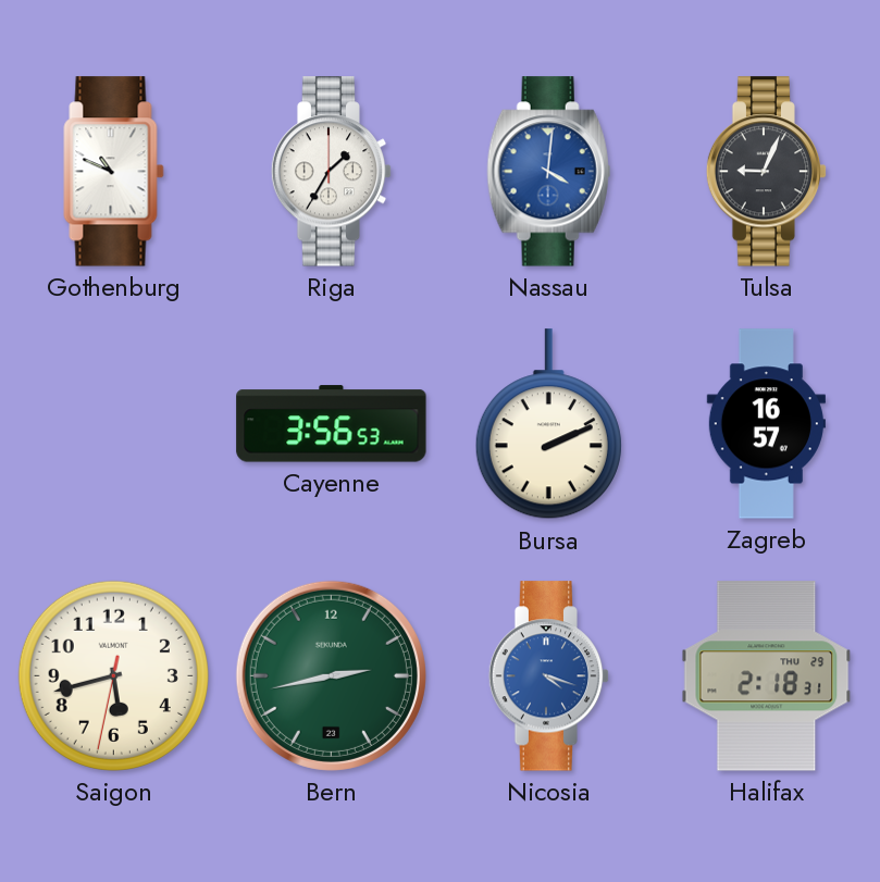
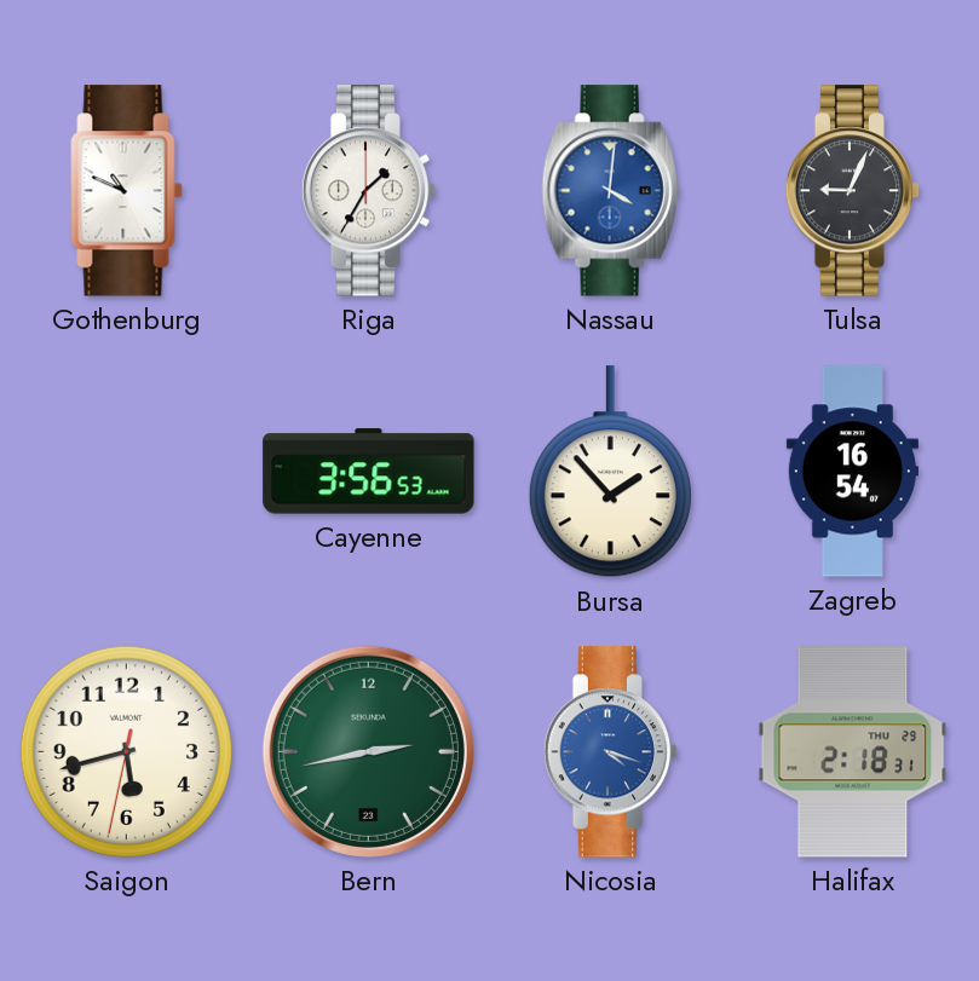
Bursa: 2:11 -> 1:53 (610, 472)
Zagreb: 16:57 -> 16:54 (852, 472)
